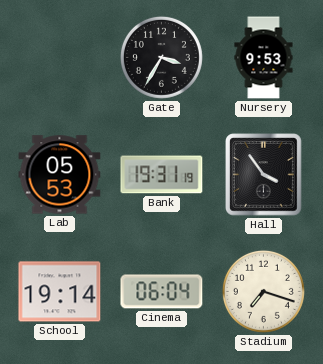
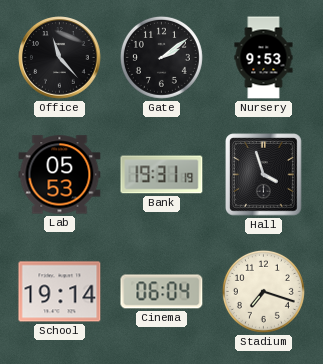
Office: none -> 11:23 (60, 58)
Gate: 3:35 -> 2:09 (161, 57)
Hall: 3:54 -> 3:57 (264, 175)
